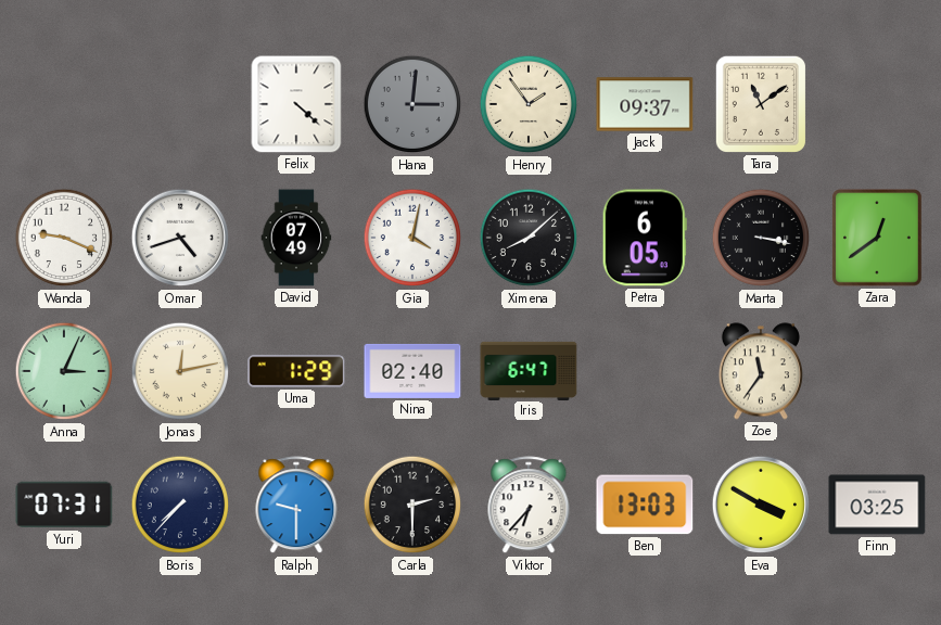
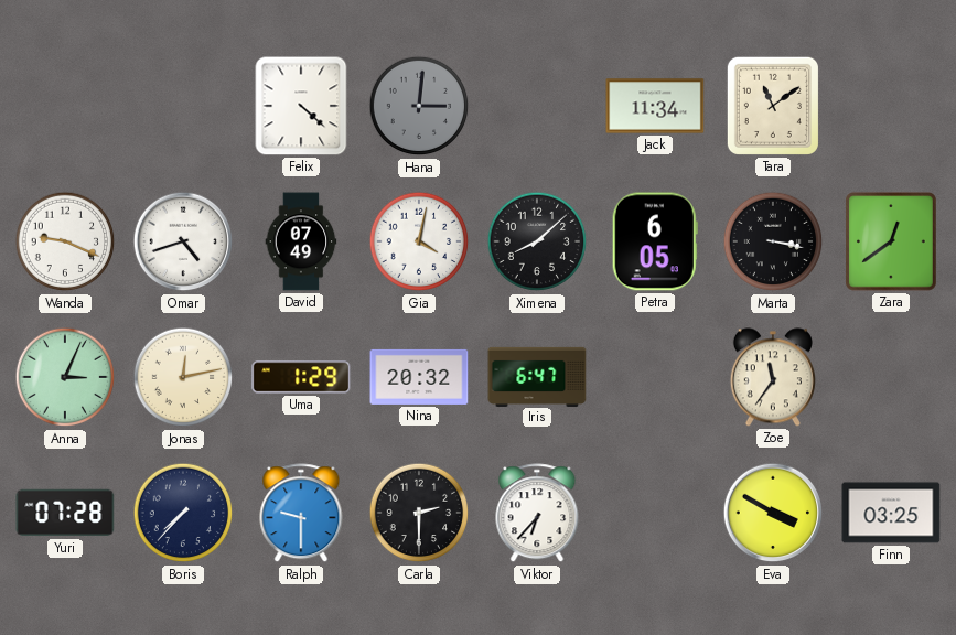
Henry: 1:54 -> none (529, 104)
Jack: 09:37 -> 11:34 (655, 106)
Nina: 02:40 -> 20:32 (419, 377)
Yuri: 07:31 -> 07:28 (65, 513)
Ben: 13:03 -> none (645, 505)
